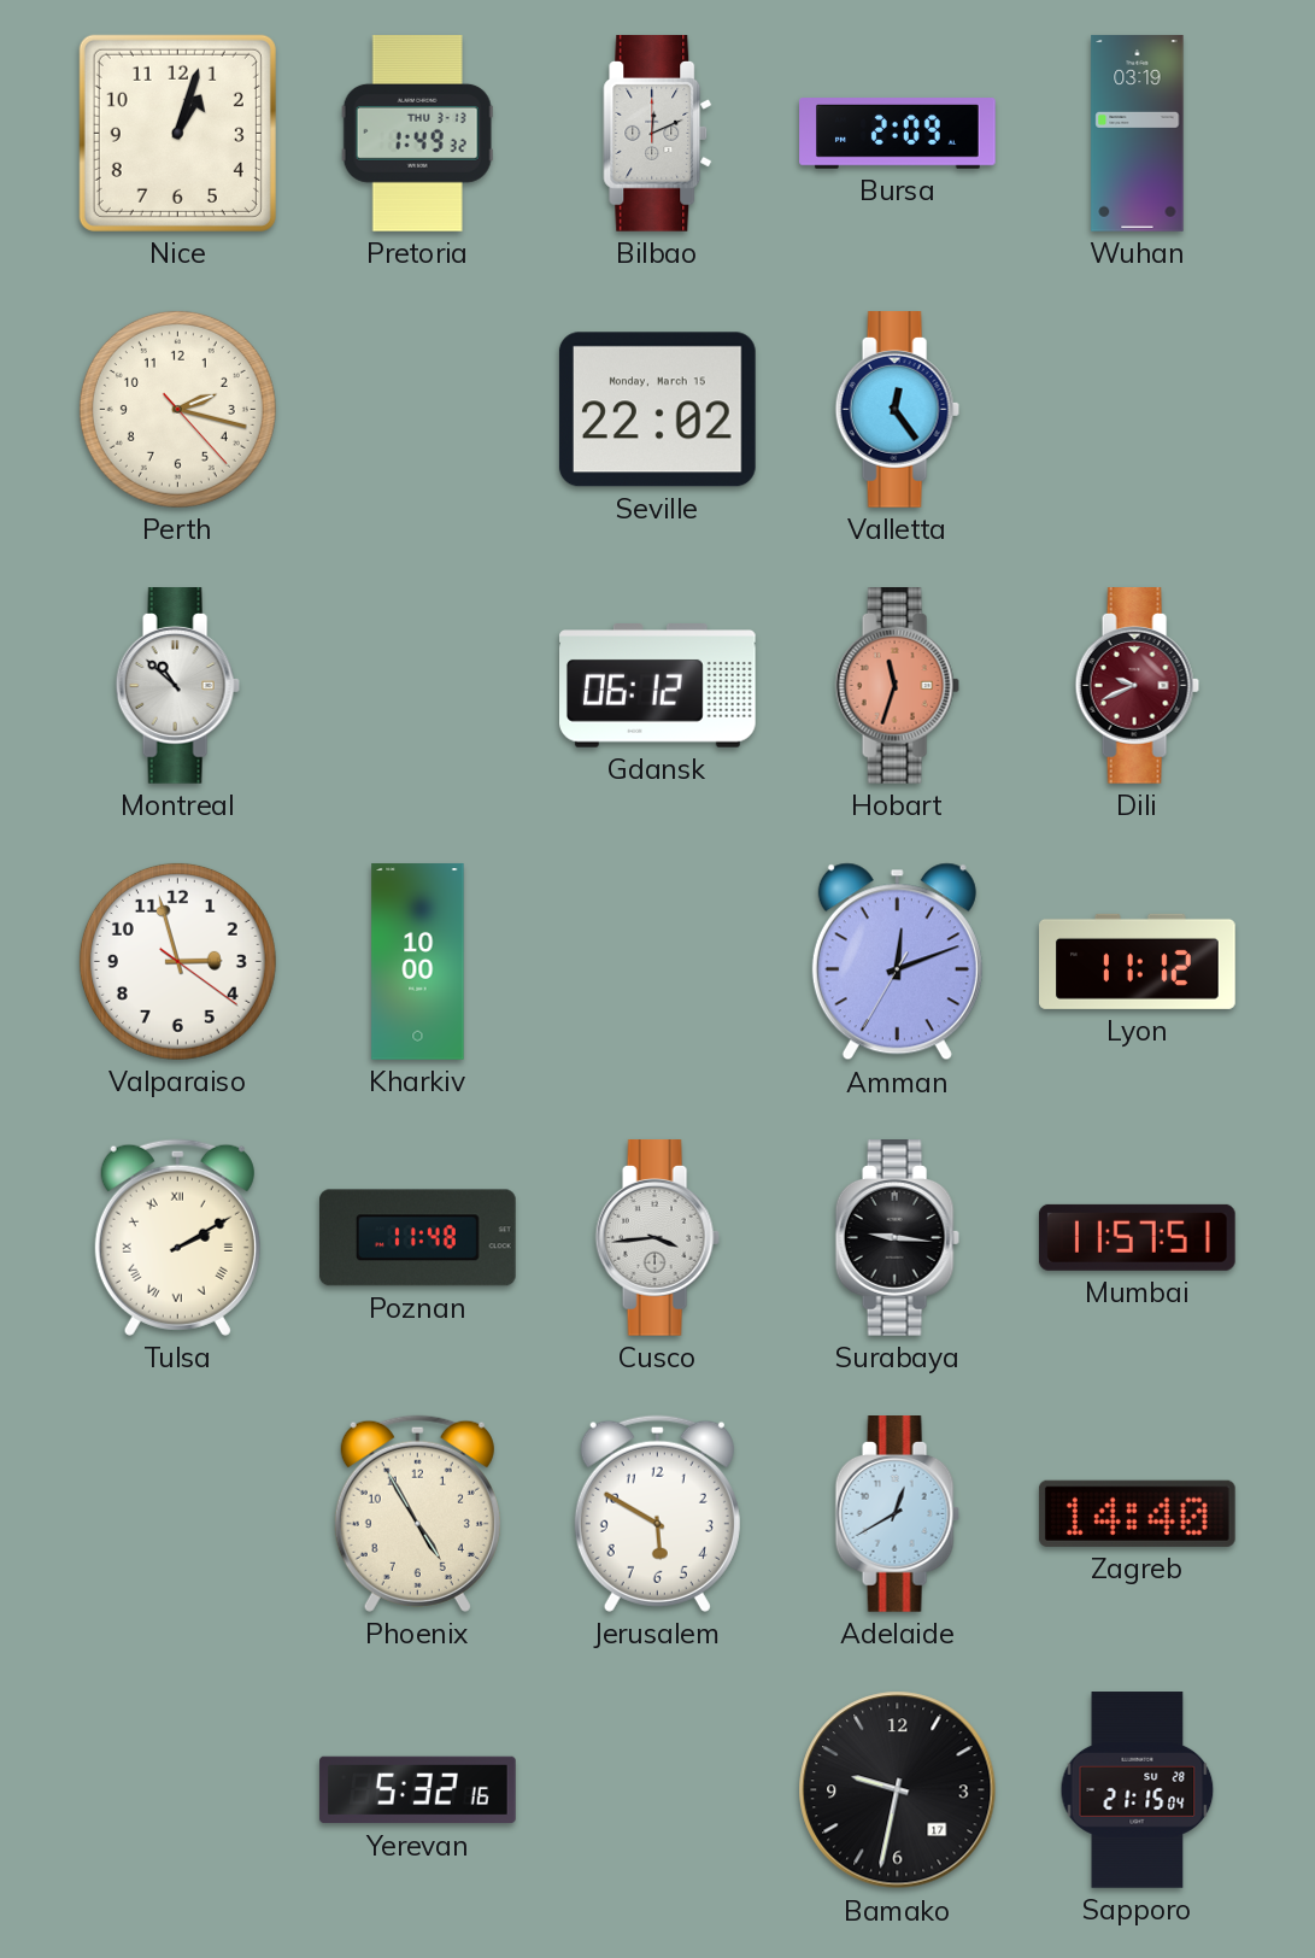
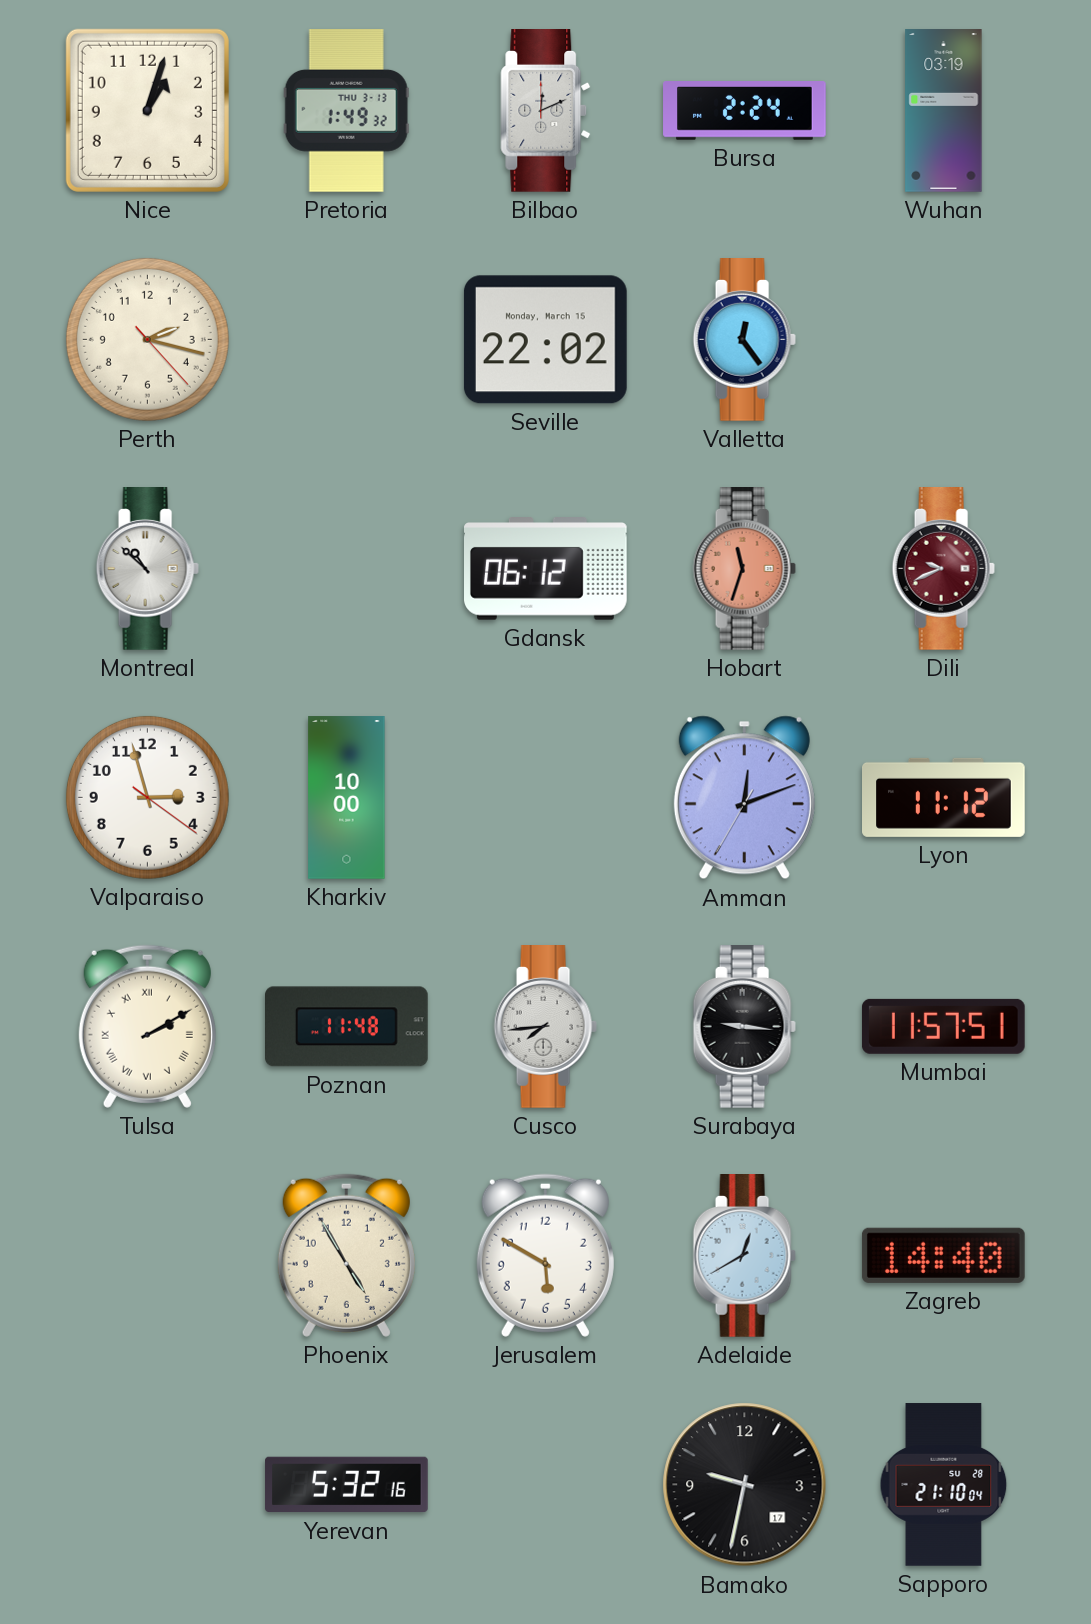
Bursa: 2:09 -> 2:24 (745, 111)
Cusco: 3:44 -> 7:44 (545, 1027)
Sapporo: 21:15 -> 21:10 (944, 1485)
